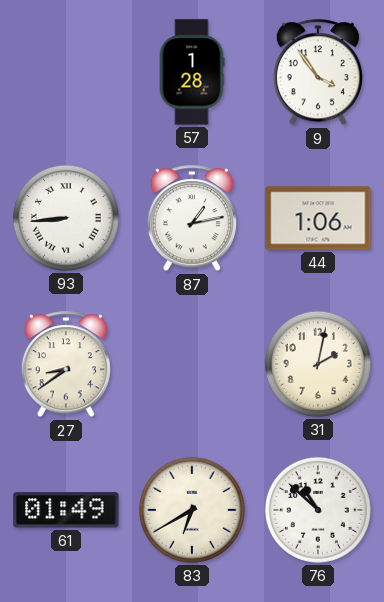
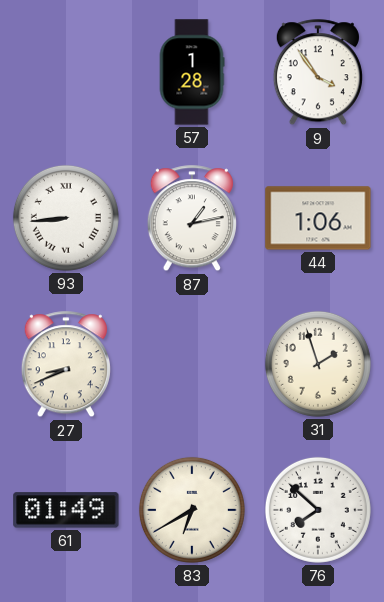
27: 8:39 -> 8:41 (66, 365)
31: 2:02 -> 1:57 (318, 364)
76: 10:52 -> 7:52 (318, 510)
